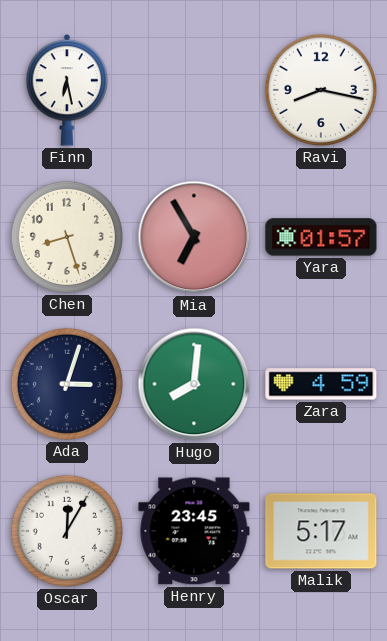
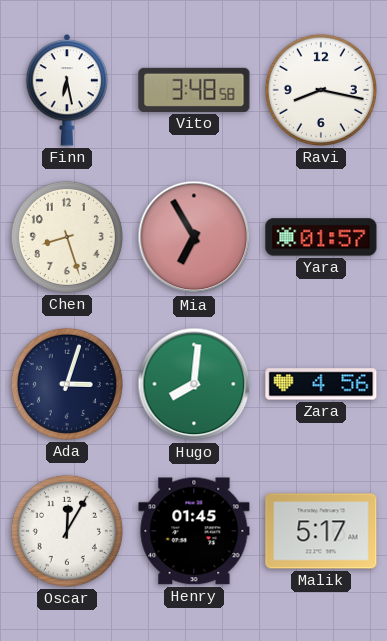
Vito: none -> 3:48 (194, 90)
Zara: 4:59 -> 4:56 (321, 384)
Henry: 23:45 -> 01:45 (194, 531)
